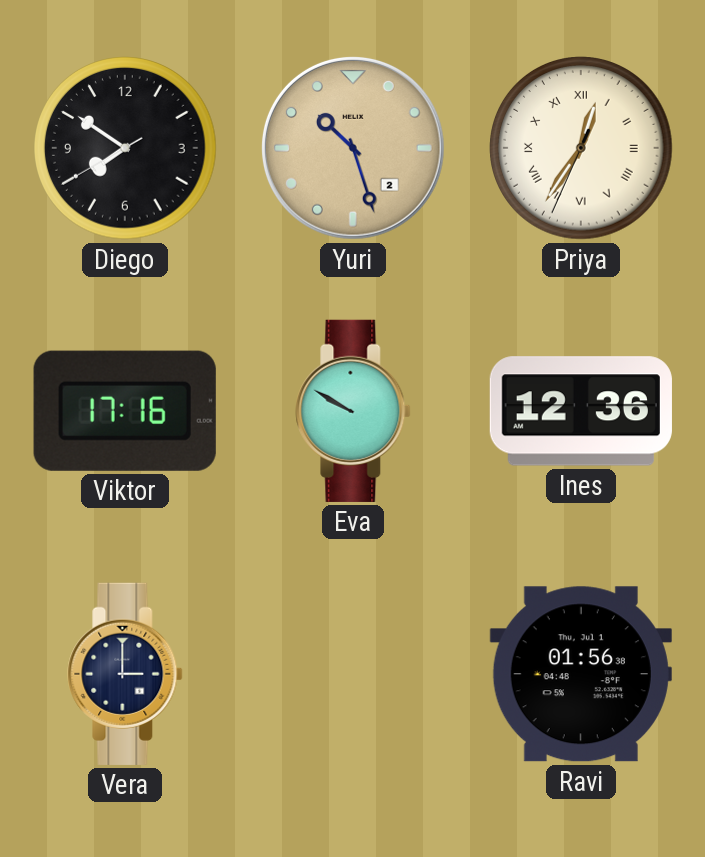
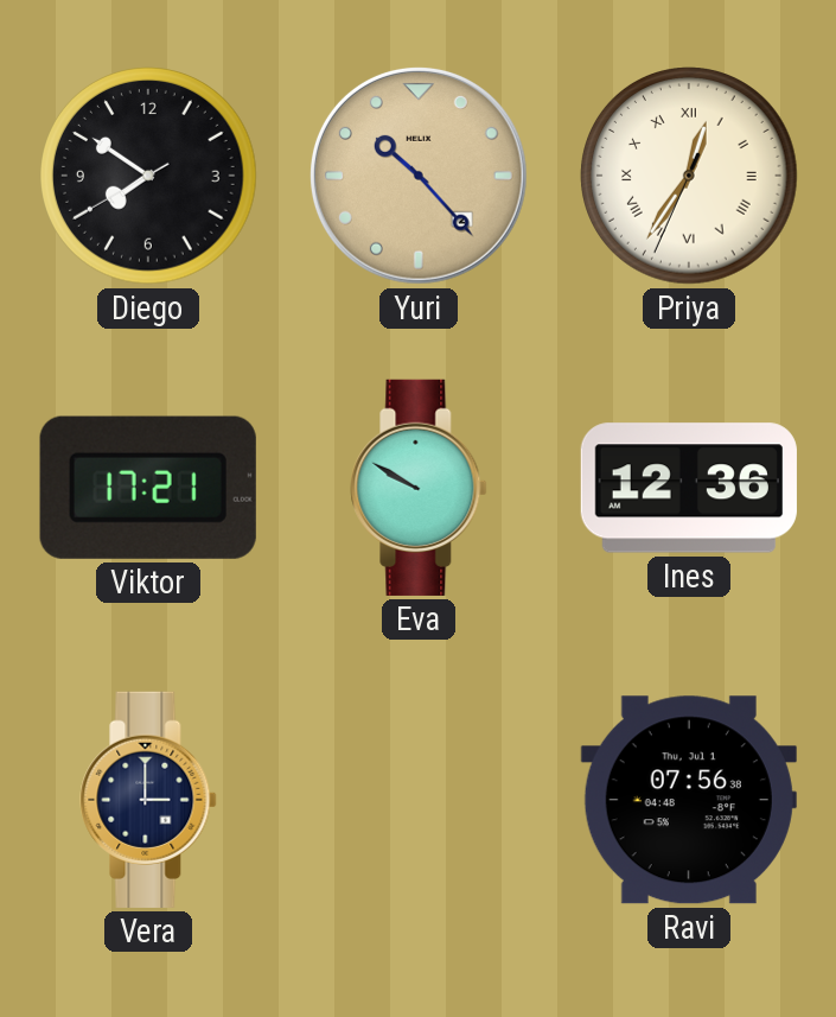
Yuri: 10:27 -> 10:23 (419, 176)
Viktor: 17:16 -> 17:21 (148, 488)
Ravi: 01:56 -> 07:56 (689, 800)
